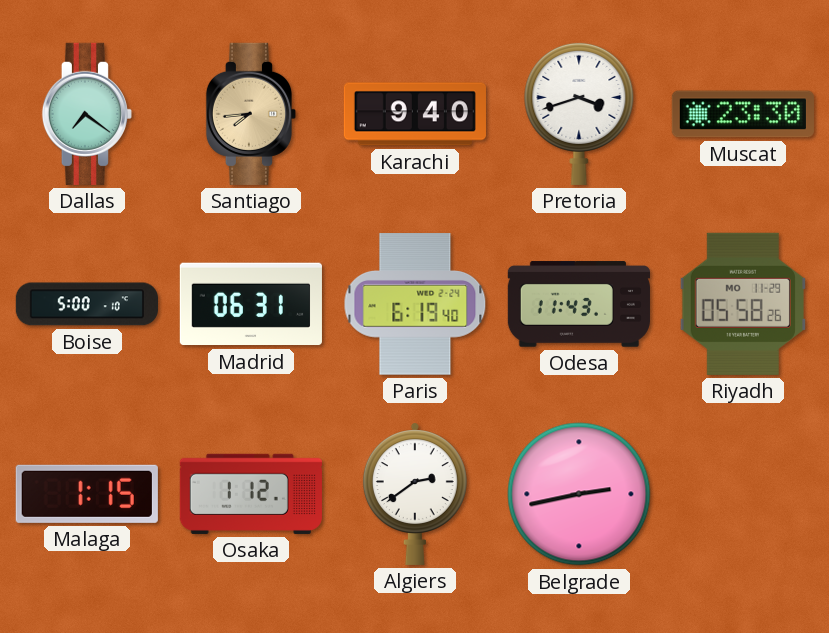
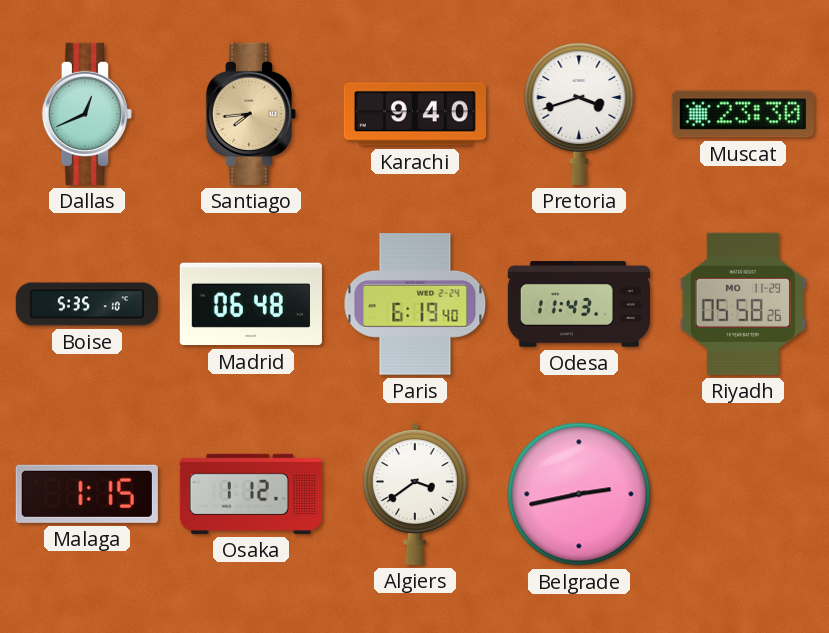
Dallas: 7:21 -> 12:41 (87, 114)
Boise: 5:00 -> 5:35 (87, 304)
Madrid: 06:31 -> 06:48 (251, 304)
Algiers: 2:39 -> 3:39 (415, 494)
